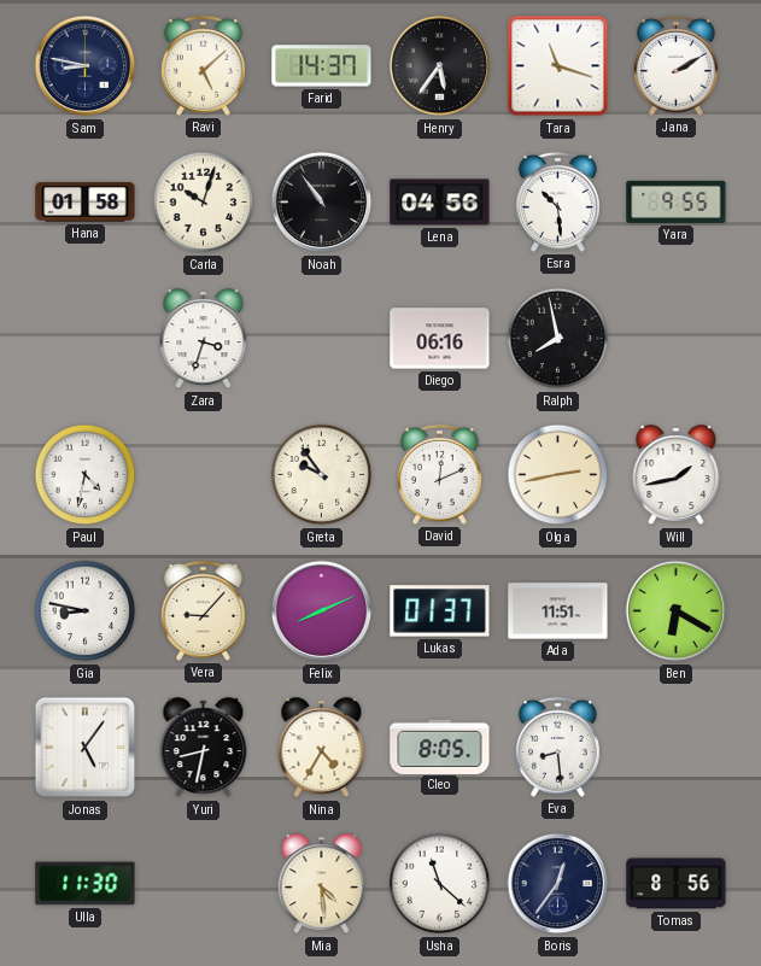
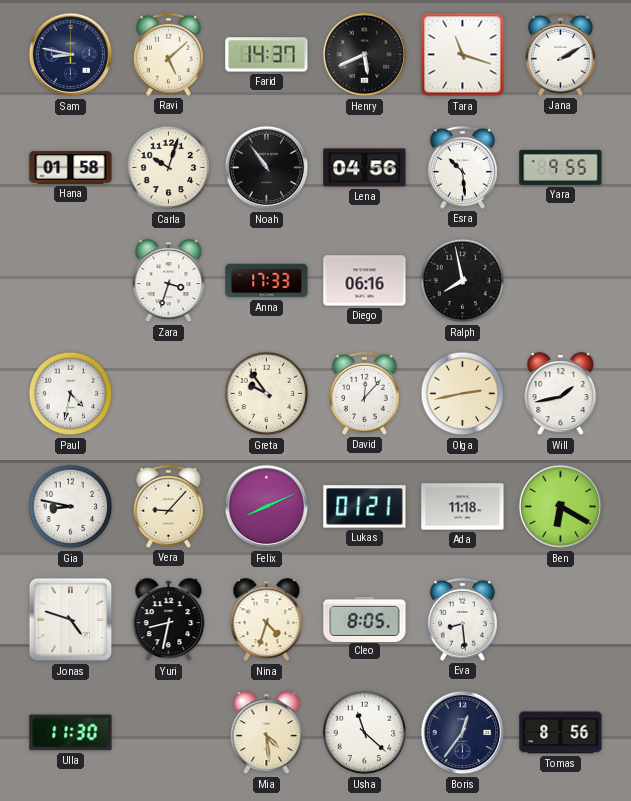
Henry: 5:36 -> 5:41 (365, 55)
Anna: none -> 17:33 (267, 281)
David: 12:11 -> 12:07 (364, 393)
Lukas: 01:37 -> 01:21 (365, 507)
Ada: 11:51 -> 11:18 (463, 507)
Jonas: 5:06 -> 4:48 (71, 620)
Nina: 4:35 -> 4:33 (267, 620)
